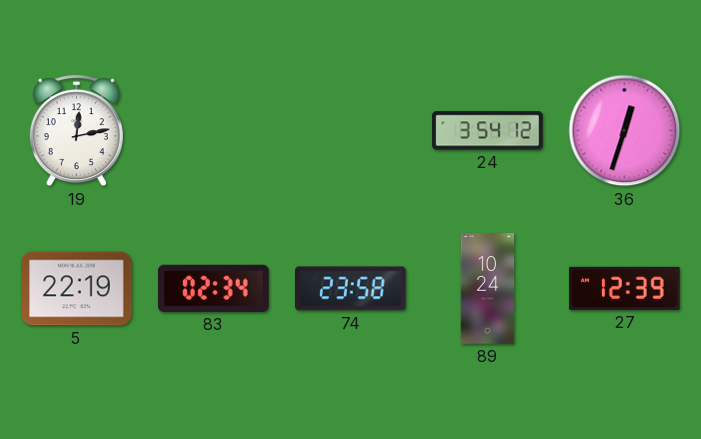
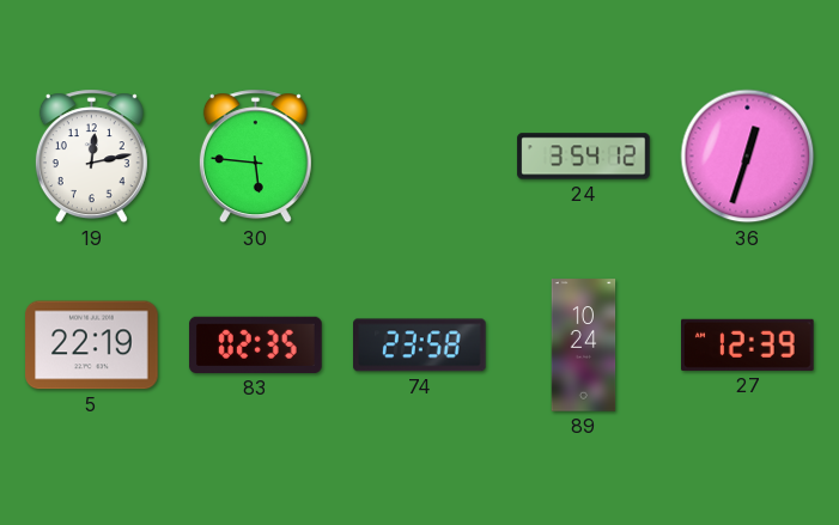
30: none -> 5:46 (255, 157)
83: 02:34 -> 02:35 (256, 344)
